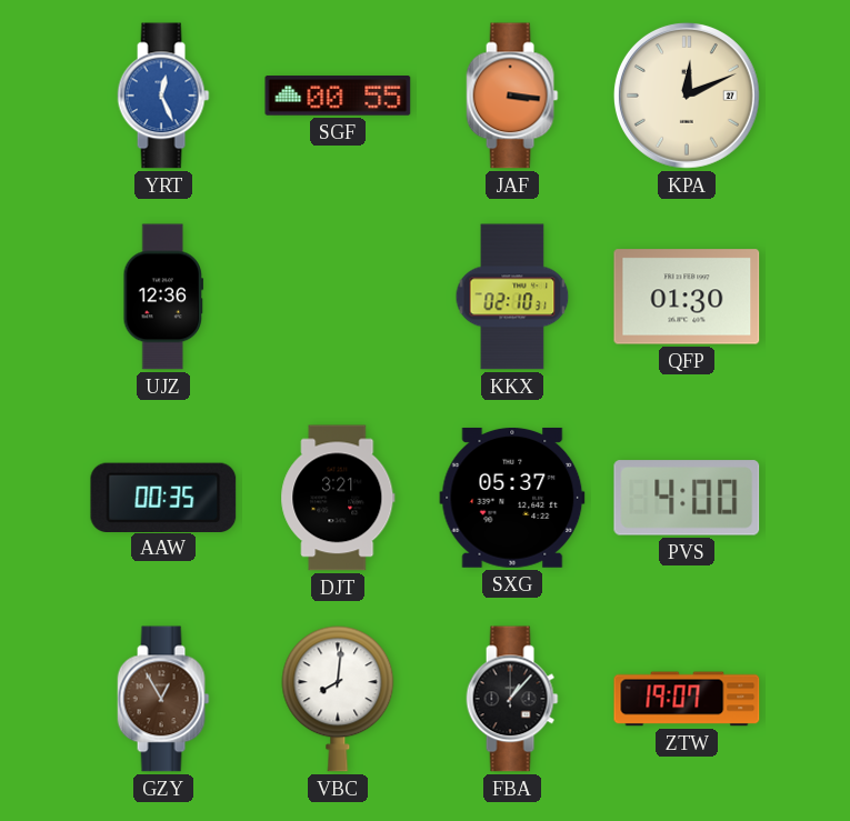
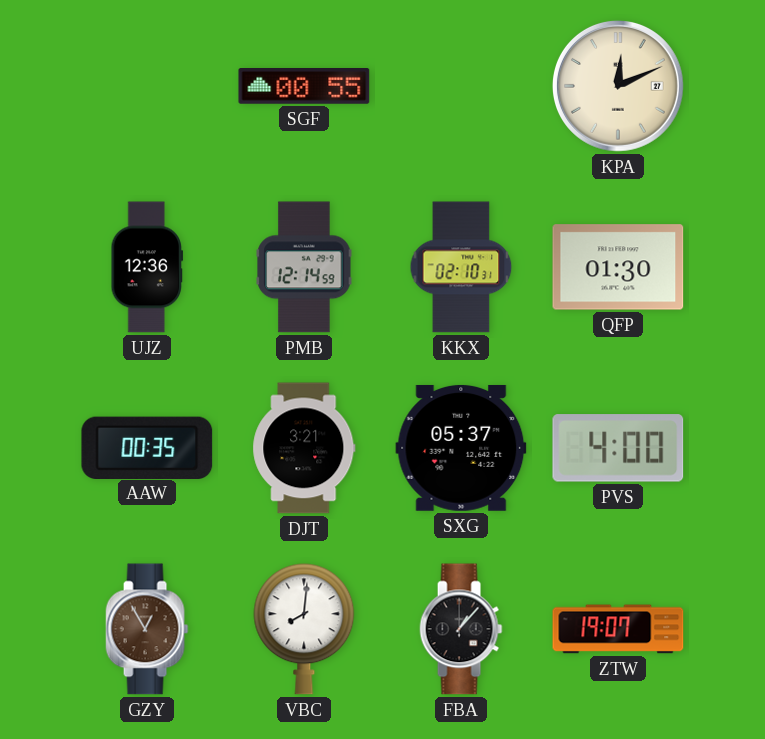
YRT: 12:26 -> none (163, 96)
JAF: 3:16 -> none (512, 96)
PMB: none -> 12:14 (304, 267)
